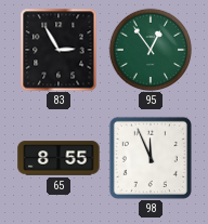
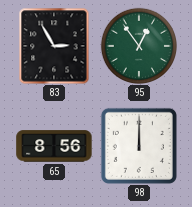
65: 8:55 -> 8:56 (54, 146)
98: 11:56 -> 12:00 (139, 146)
